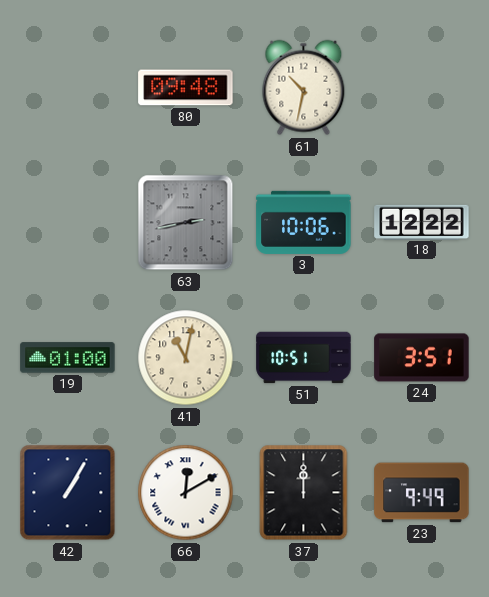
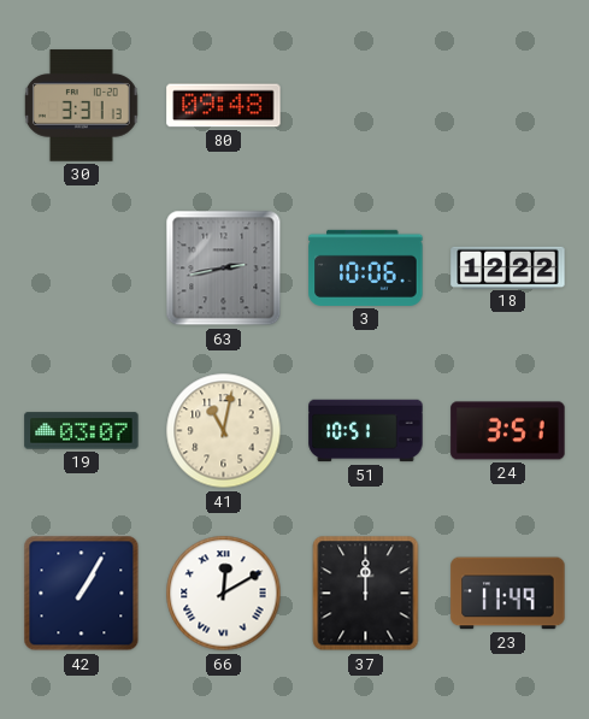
30: none -> 3:31 (81, 106)
61: 10:32 -> none (304, 88)
19: 01:00 -> 03:07 (82, 431)
23: 9:49 -> 11:49 (508, 594)
